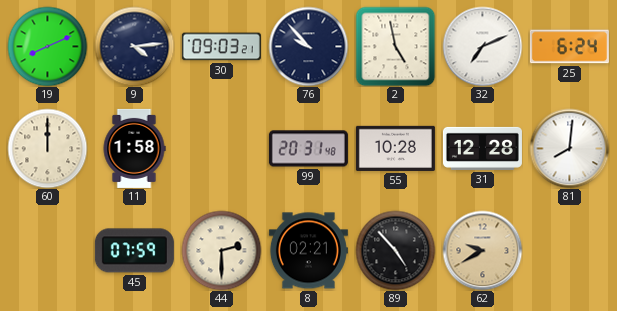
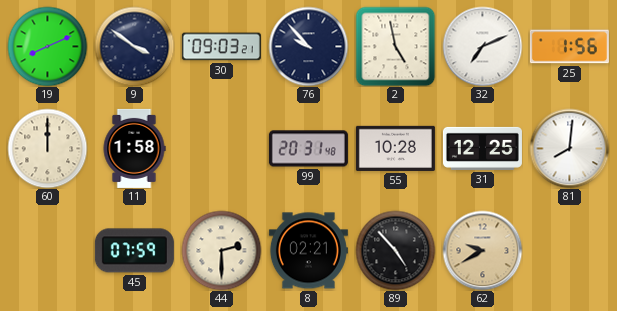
9: 4:14 -> 3:51 (134, 46)
25: 6:24 -> 1:56 (569, 47)
31: 12:28 -> 12:25 (482, 148)
